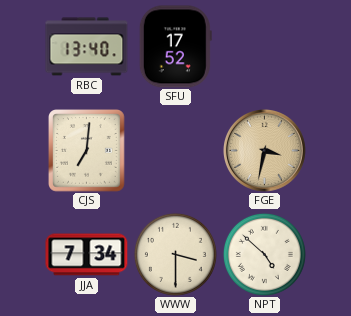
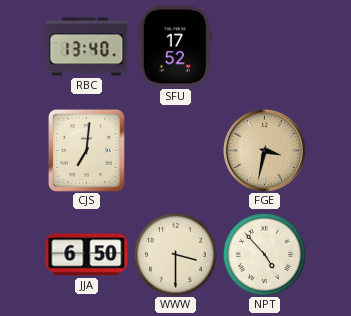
JJA: 7:34 -> 6:50 (87, 255)
NPT: 4:52 -> 4:53 (264, 254)
